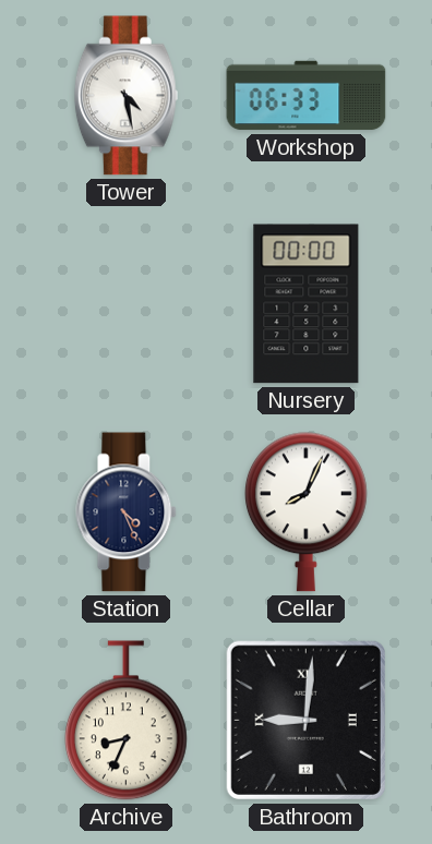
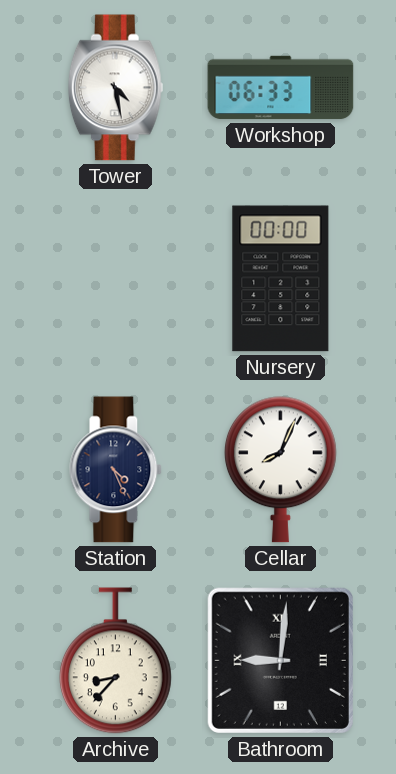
Archive: 8:34 -> 8:37 (115, 661)
